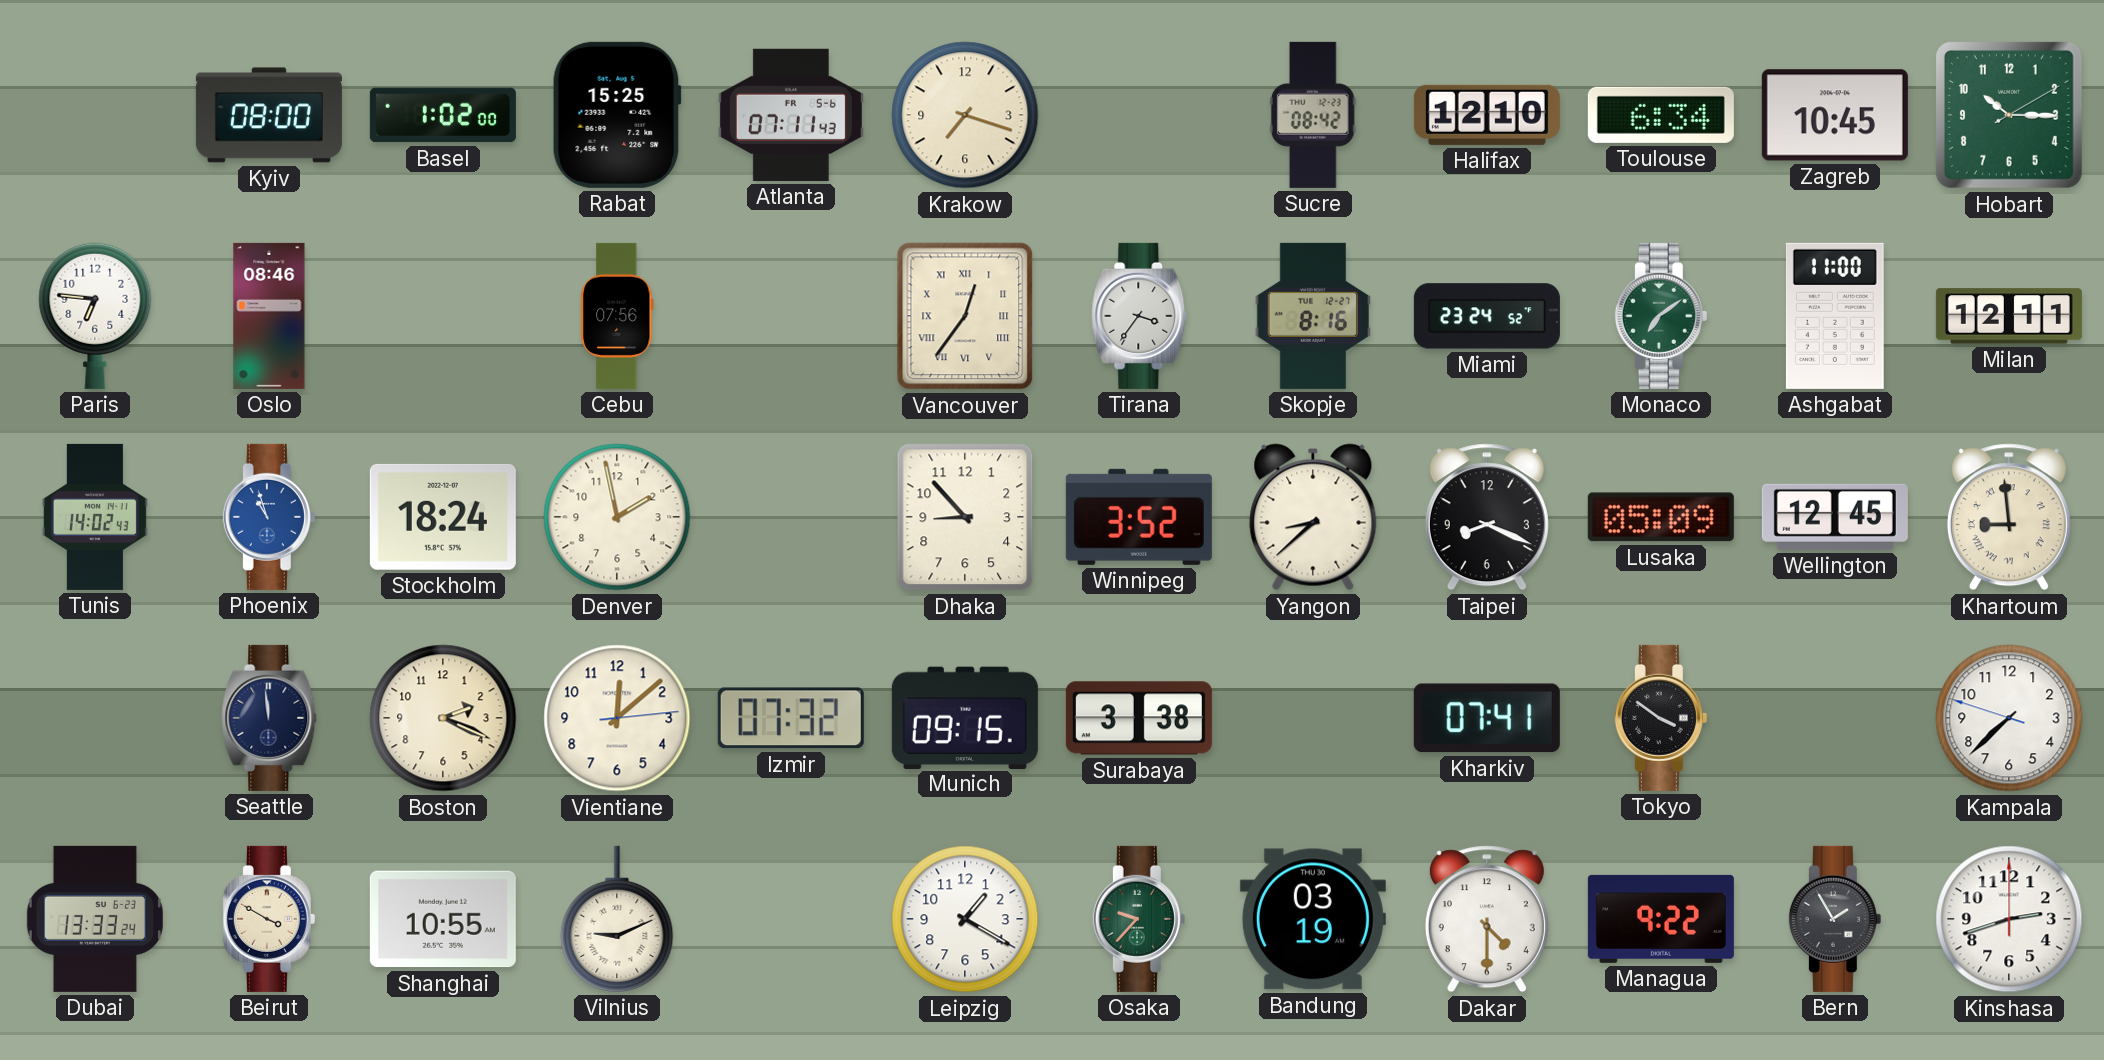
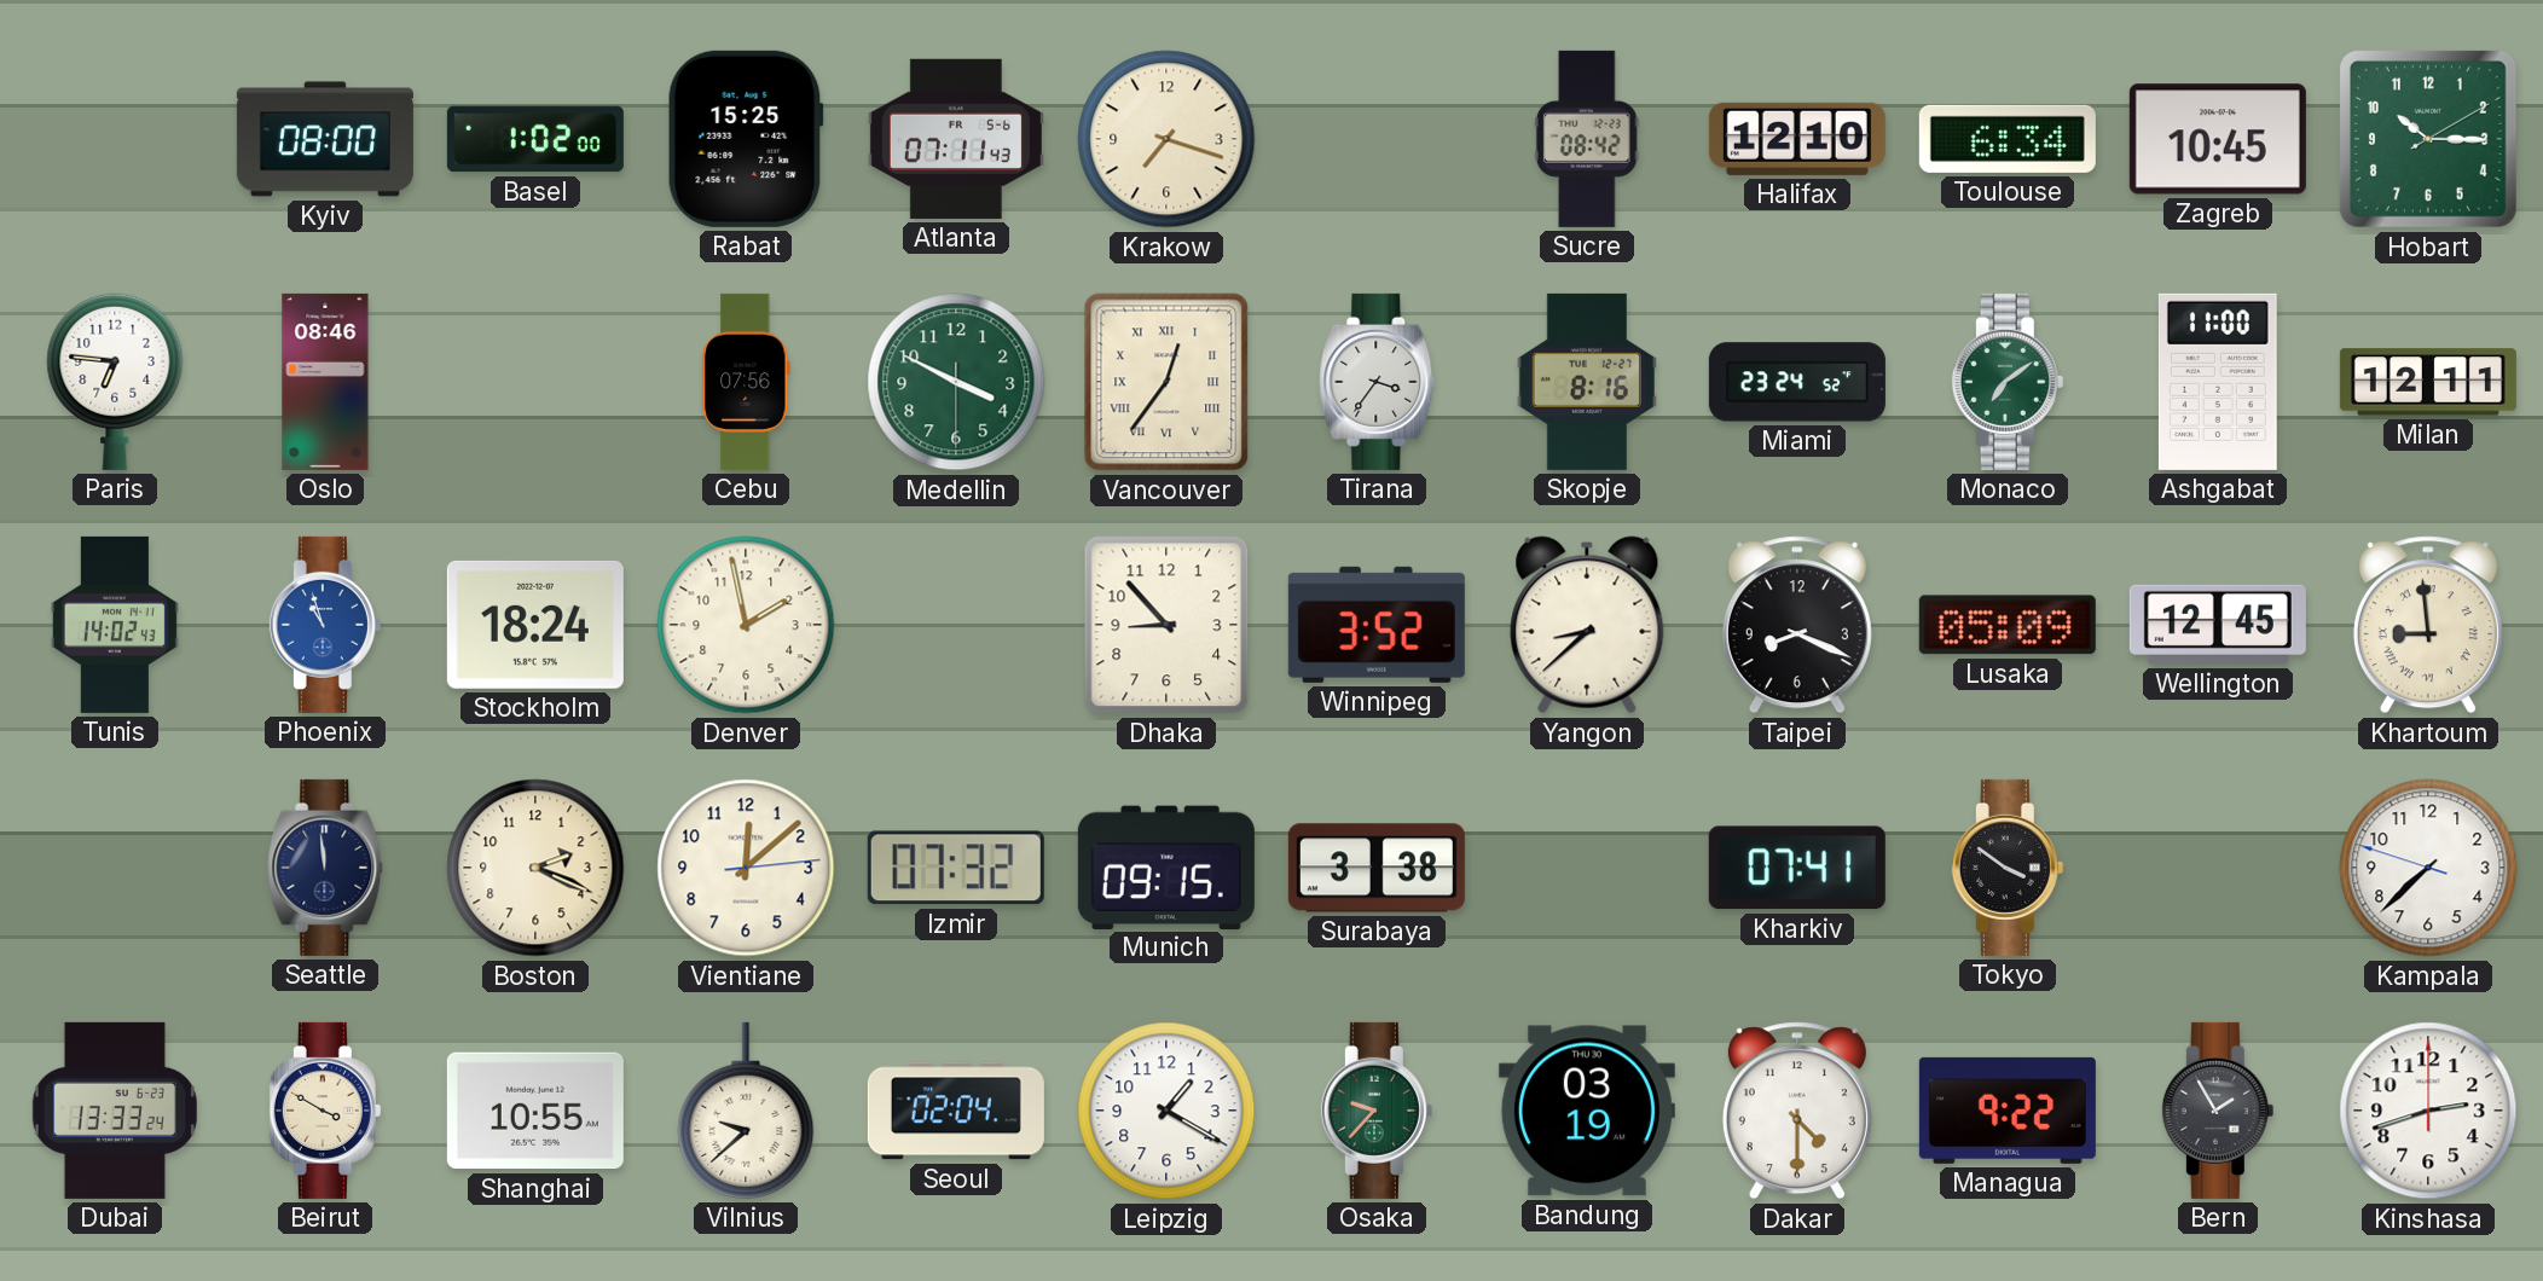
Medellin: none -> 3:49 (956, 382)
Vilnius: 9:11 -> 9:38 (746, 1111)
Seoul: none -> 02:04 (956, 1111)
